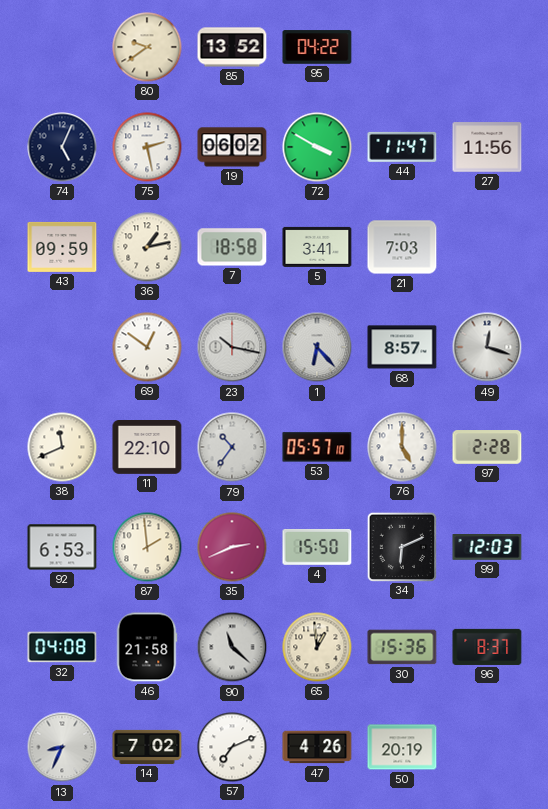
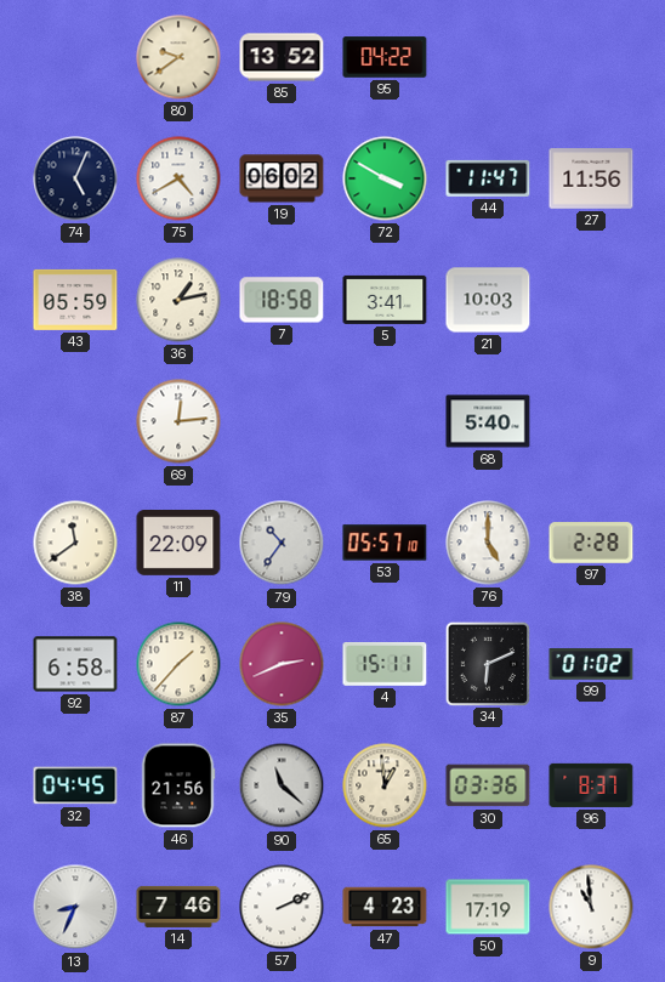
75: 2:28 -> 4:40 (178, 178)
43: 09:59 -> 05:59 (75, 300)
21: 7:03 -> 10:03 (488, 300)
69: 12:51 -> 12:14 (178, 421)
23: 10:17 -> none (232, 347)
1: 6:23 -> none (317, 347)
68: 8:57 -> 5:40 (488, 421)
49: 12:18 -> none (487, 347)
38: 11:41 -> 11:39 (75, 543)
11: 22:10 -> 22:09 (178, 544)
92: 6:53 -> 6:58 (75, 664)
87: 1:59 -> 1:37 (178, 664)
4: 15:50 -> 15:11 (385, 665)
99: 12:03 -> 01:02 (591, 664)
32: 04:08 -> 04:45 (75, 785)
46: 21:58 -> 21:56 (178, 785)
30: 15:36 -> 03:36 (488, 785)
14: 7:02 -> 7:46 (178, 907)
57: 7:11 -> 2:11 (282, 907)
47: 4:26 -> 4:23 (385, 907)
50: 20:19 -> 17:19 (488, 907)
9: none -> 10:59 (591, 907)
